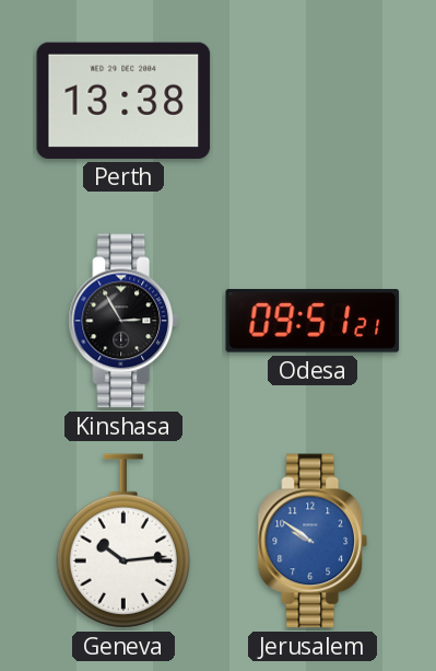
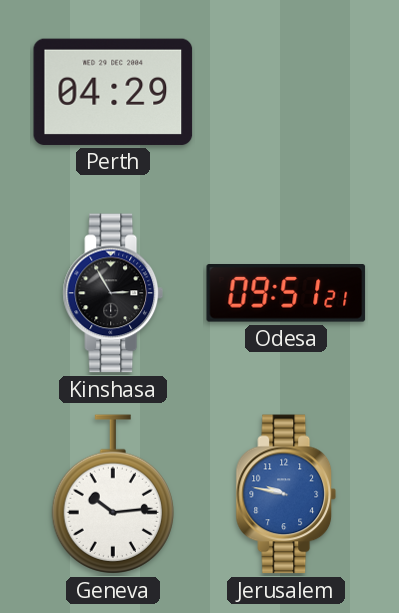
Perth: 13:38 -> 04:29 (113, 92)
Jerusalem: 9:51 -> 9:47 (286, 494)
